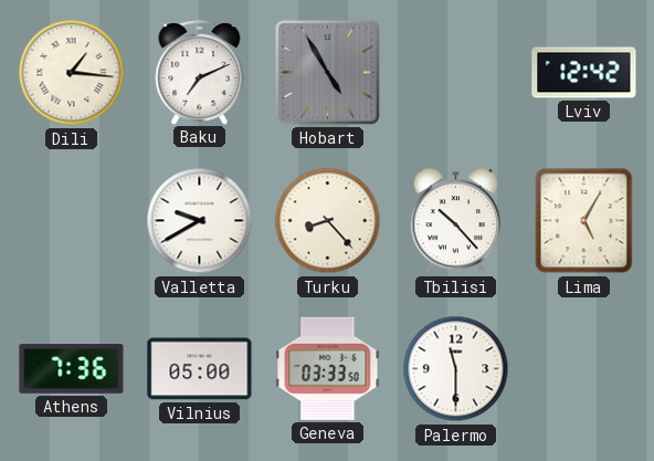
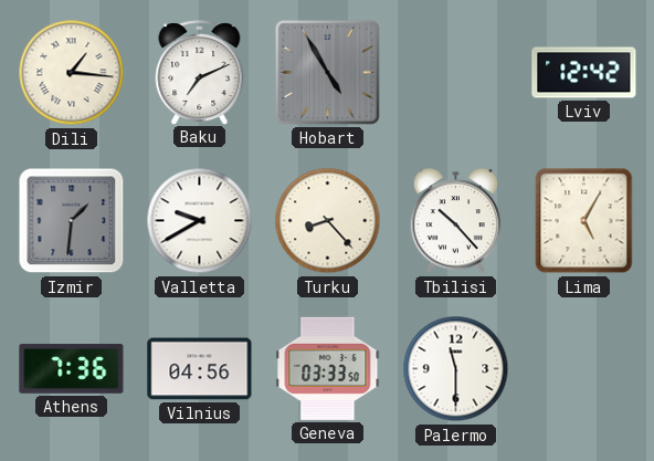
Izmir: none -> 1:31 (72, 221)
Vilnius: 05:00 -> 04:56 (200, 369)
